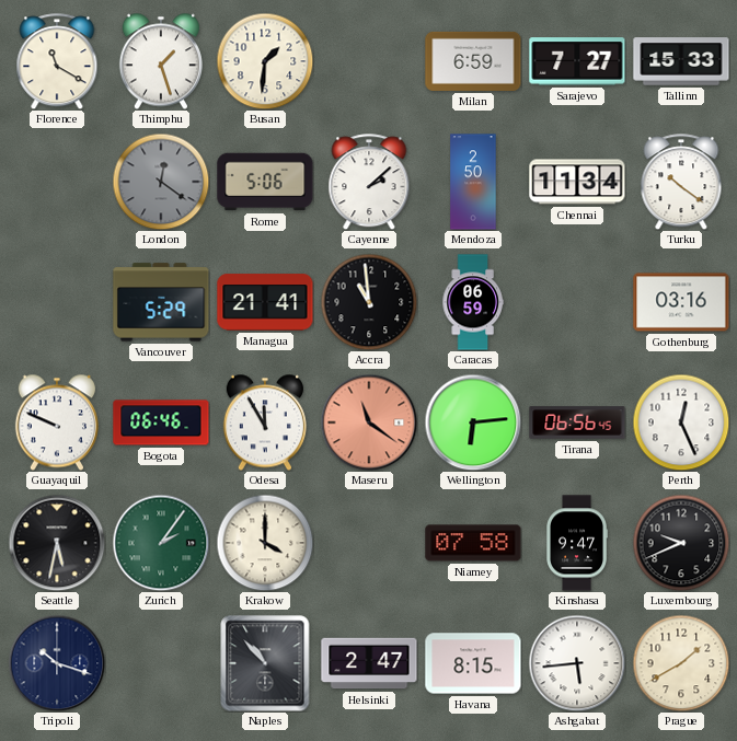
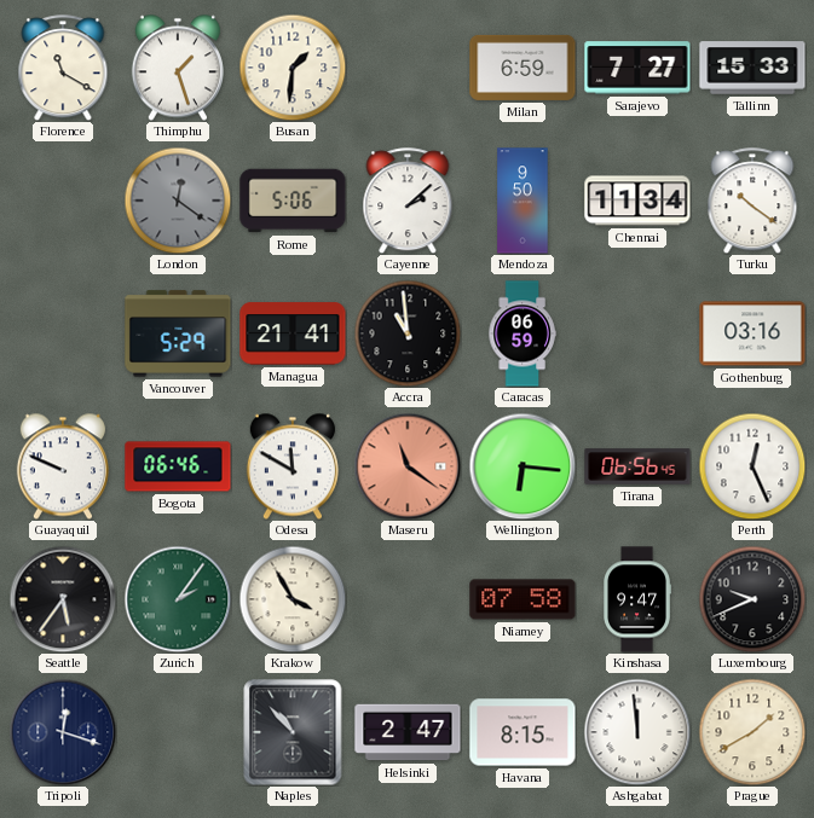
Mendoza: 2:50 -> 9:50 (523, 201)
Odesa: 11:55 -> 11:50 (293, 466)
Wellington: 6:14 -> 6:16 (523, 466)
Seattle: 5:32 -> 5:36 (63, 599)
Krakow: 4:00 -> 3:55 (293, 599)
Tripoli: 10:18 -> 12:18 (63, 732)
Ashgabat: 5:44 -> 11:59 (637, 732)
